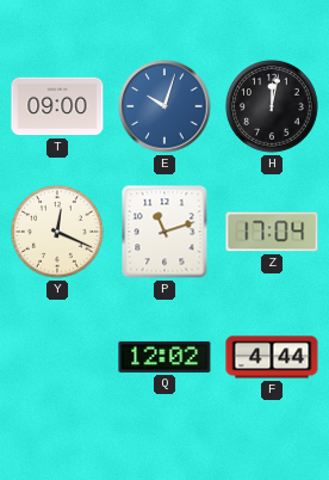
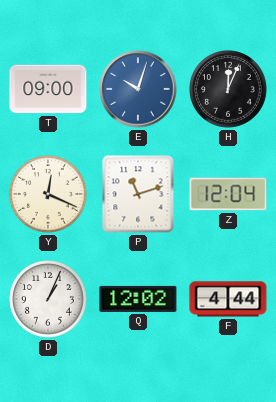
H: 12:02 -> 12:04 (228, 89)
Z: 17:04 -> 12:04 (228, 194)
D: none -> 1:04 (48, 299)
